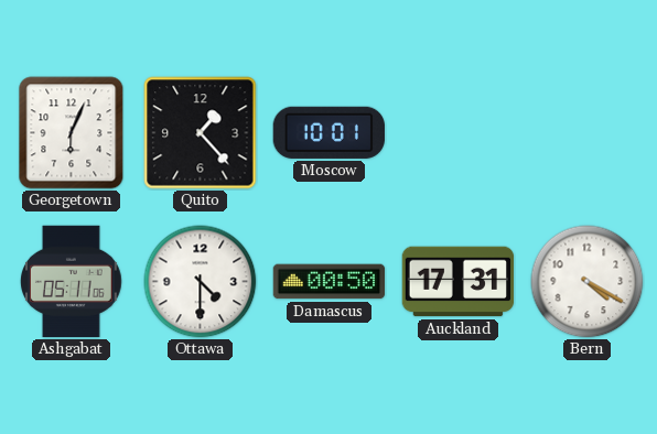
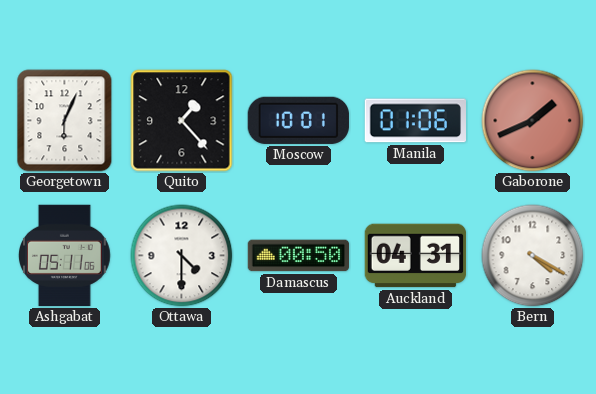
Manila: none -> 01:06 (415, 121)
Gaborone: none -> 1:41 (533, 121)
Auckland: 17:31 -> 04:31 (416, 256)
